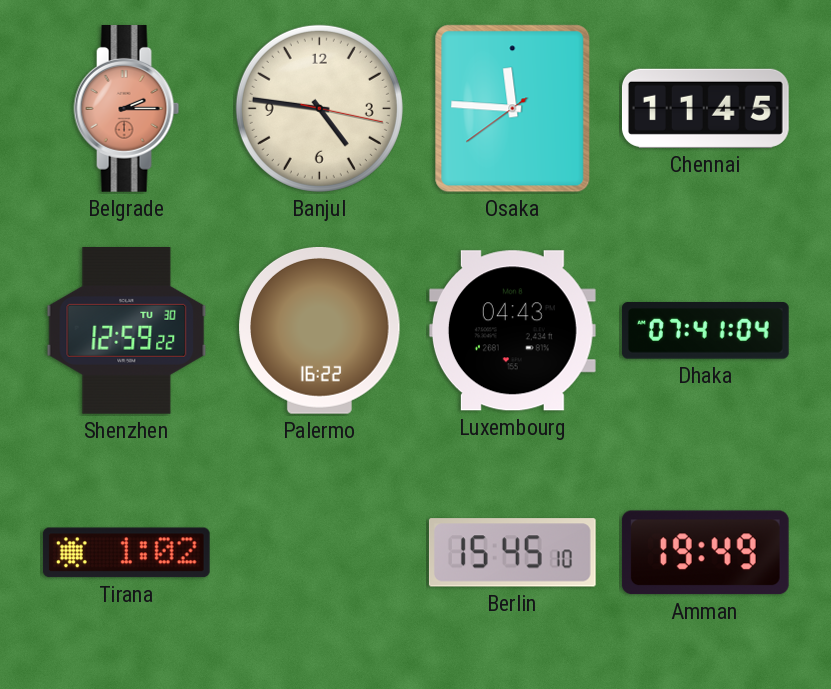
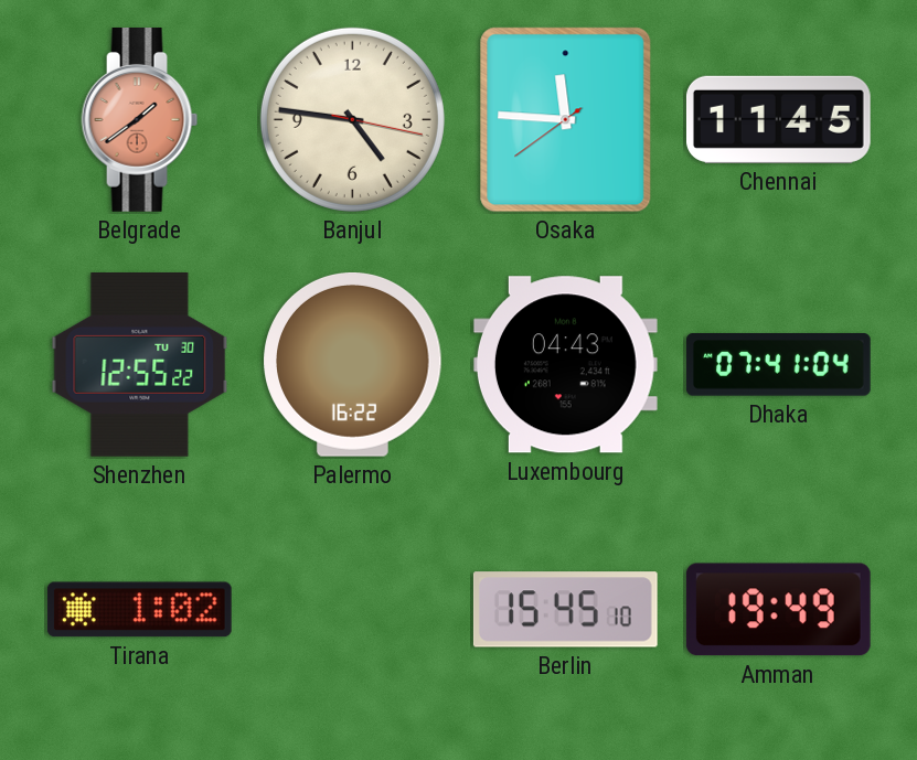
Belgrade: 2:15 -> 1:39 (140, 120)
Shenzhen: 12:59 -> 12:55 (140, 365)
